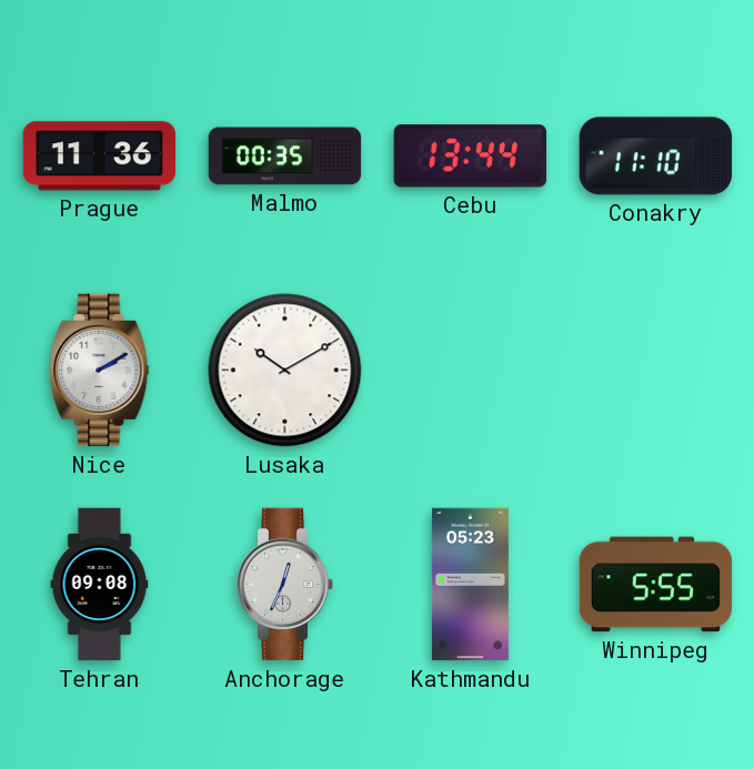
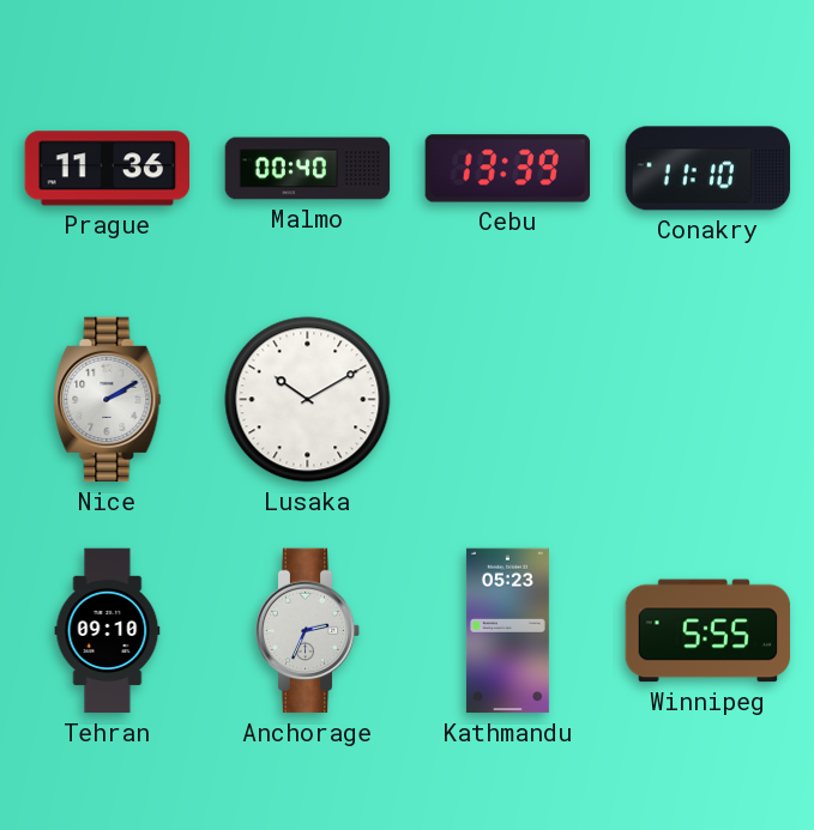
Malmo: 00:35 -> 00:40 (308, 169)
Cebu: 13:44 -> 13:39 (508, 169)
Tehran: 09:08 -> 09:10 (108, 631)
Anchorage: 12:34 -> 2:34 (308, 631)
